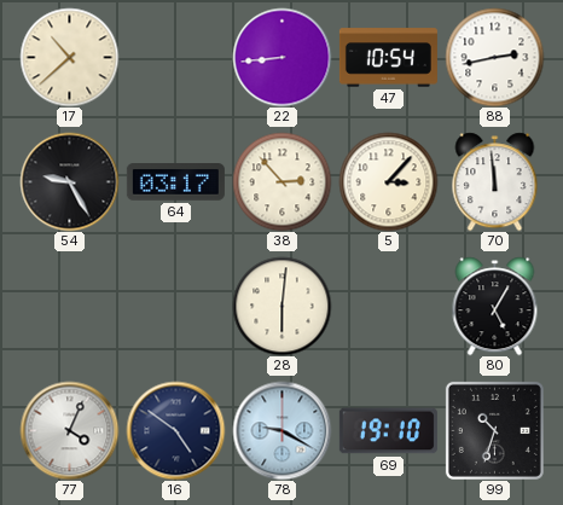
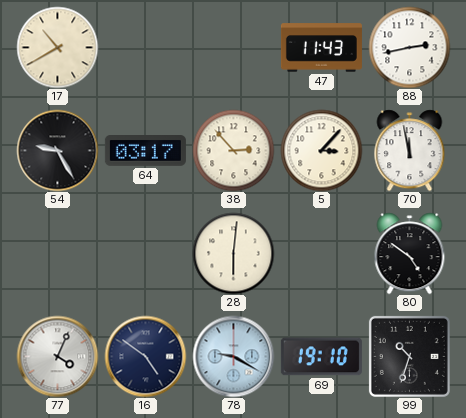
17: 10:38 -> 10:40 (57, 47)
22: 8:44 -> none (281, 57)
47: 10:54 -> 11:43 (321, 48)
70: 11:59 -> 11:58 (410, 150)
80: 5:05 -> 4:51 (410, 253)
